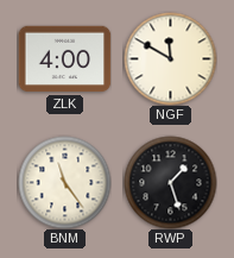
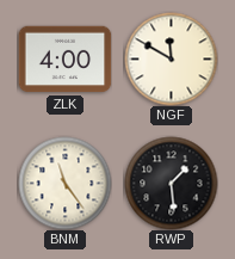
RWP: 1:27 -> 1:29 (171, 183)
